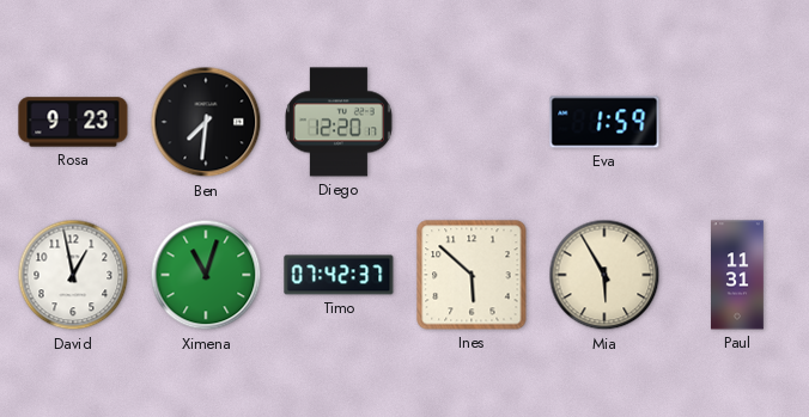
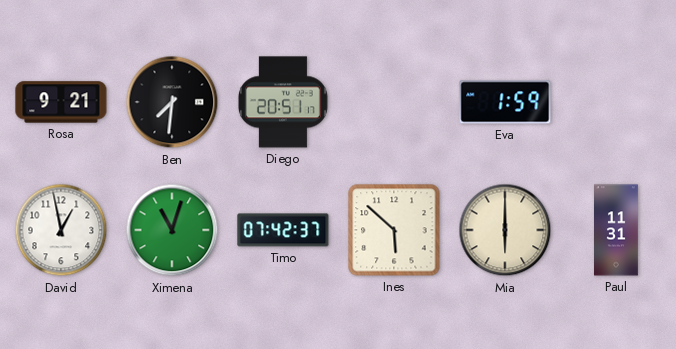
Rosa: 9:23 -> 9:21 (61, 102)
Diego: 12:20 -> 20:51 (284, 102)
Mia: 5:55 -> 6:00 (505, 230)
